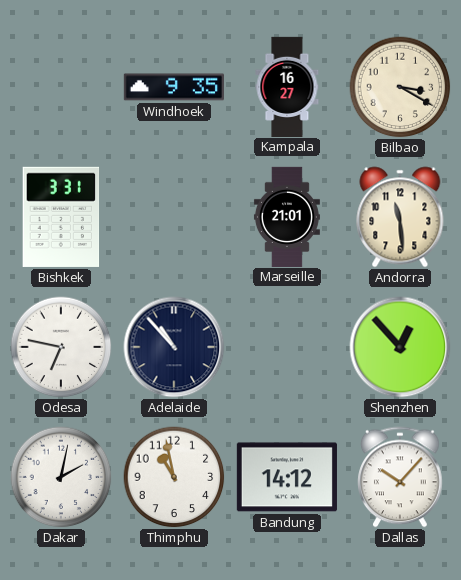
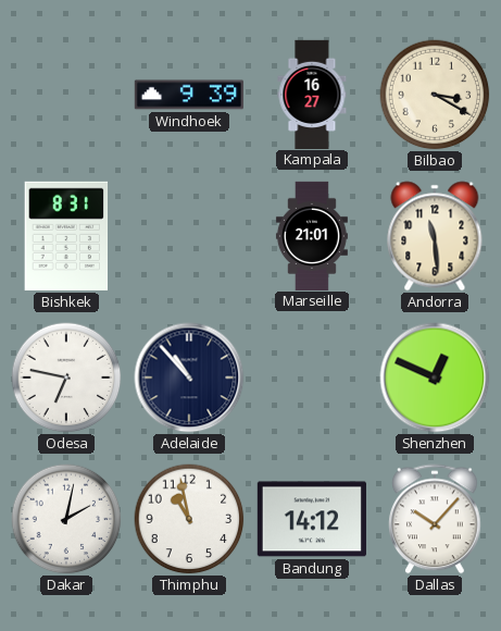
Windhoek: 9:35 -> 9:39 (189, 95)
Bishkek: 3:31 -> 8:31 (66, 236)
Shenzhen: 12:53 -> 12:49 (435, 378)
